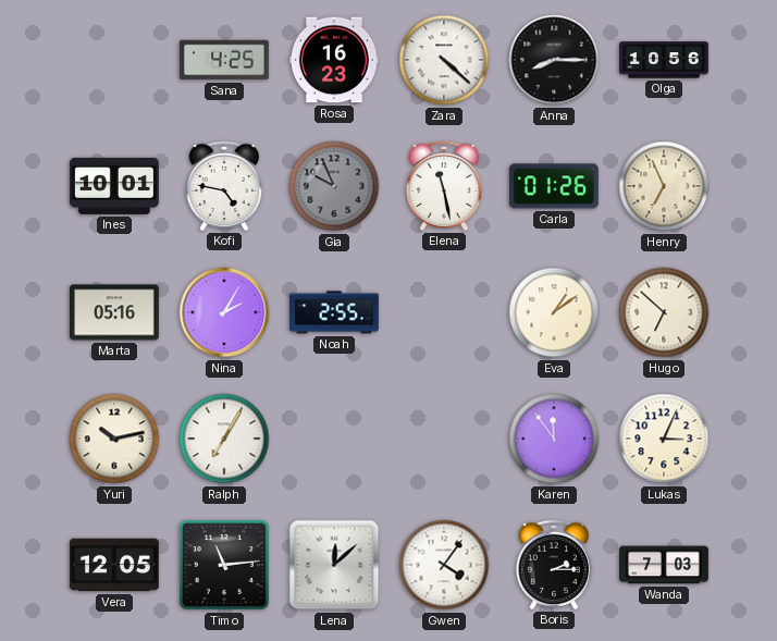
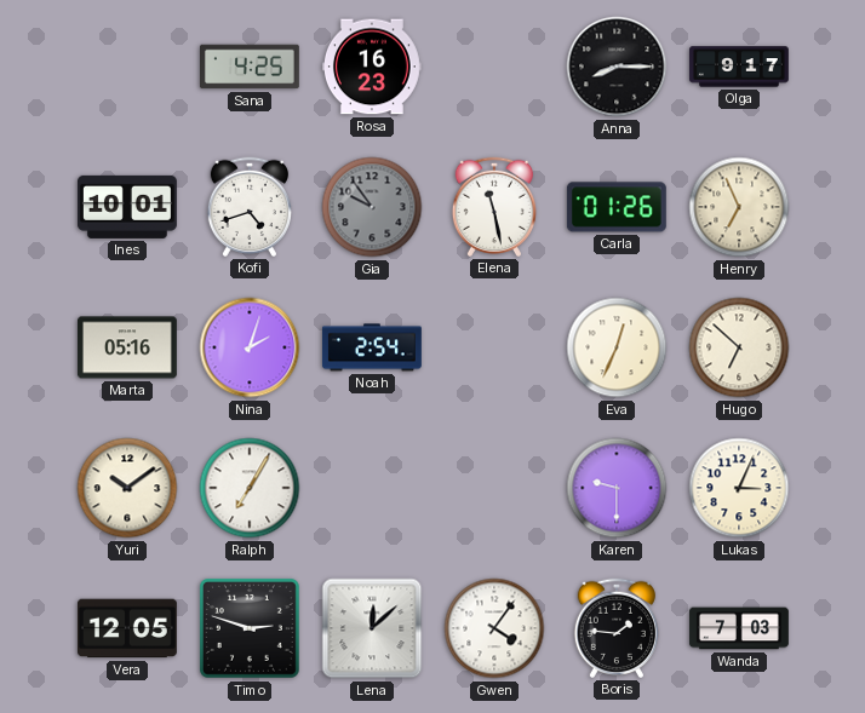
Zara: 4:22 -> none (444, 60)
Olga: 10:56 -> 9:17 (739, 67)
Kofi: 4:47 -> 4:42 (248, 207)
Gia: 9:56 -> 9:54 (372, 207)
Nina: 2:05 -> 2:03 (250, 347)
Noah: 2:55 -> 2:54 (372, 347)
Eva: 1:09 -> 12:34 (617, 347)
Yuri: 10:13 -> 10:09 (127, 488)
Karen: 11:54 -> 9:30 (617, 488)
Timo: 11:14 -> 2:48 (251, 629)
Boris: 2:15 -> 1:46 (615, 628)
